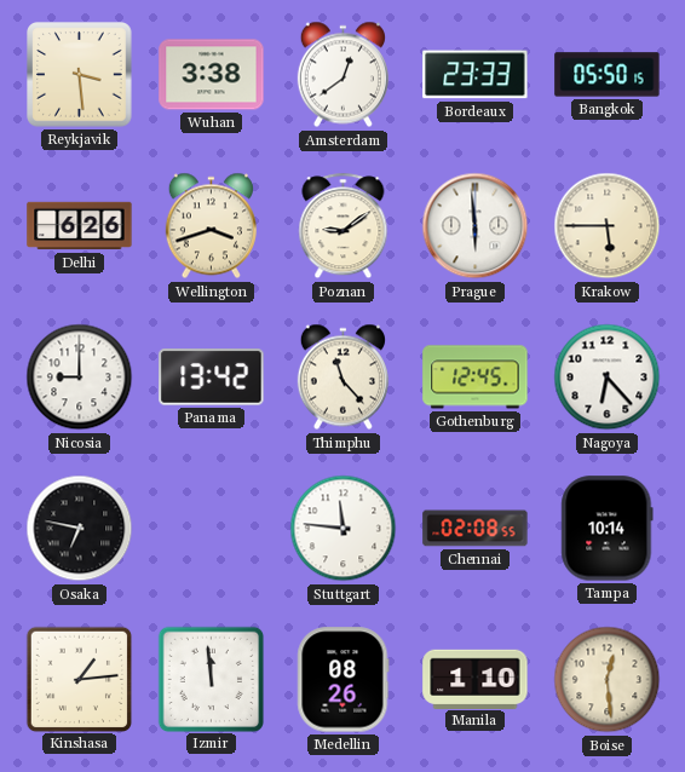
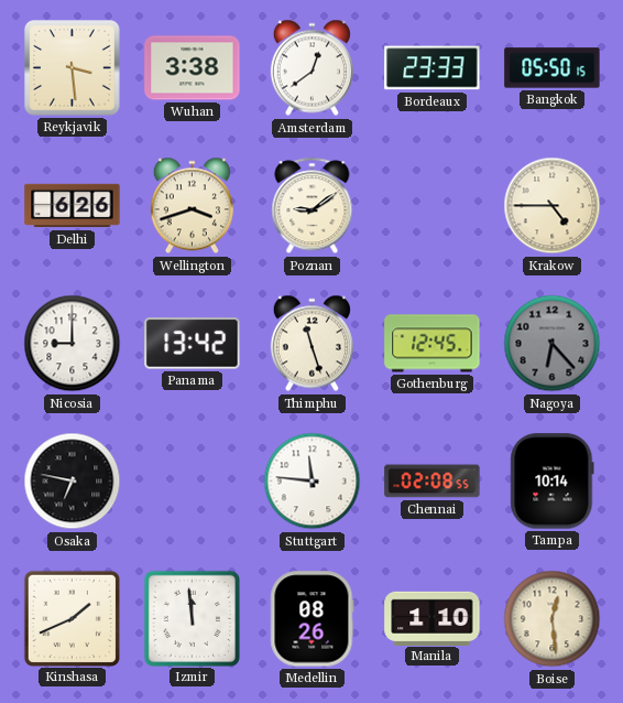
Prague: 5:59 -> none (476, 226)
Krakow: 5:45 -> 4:45 (553, 206)
Thimphu: 11:23 -> 11:27 (311, 344)
Nagoya dial: white -> grey (553, 344)
Kinshasa: 1:14 -> 1:41 (72, 618)
